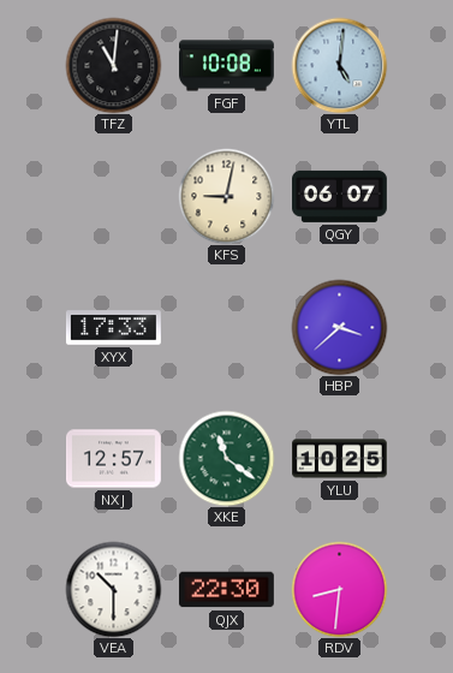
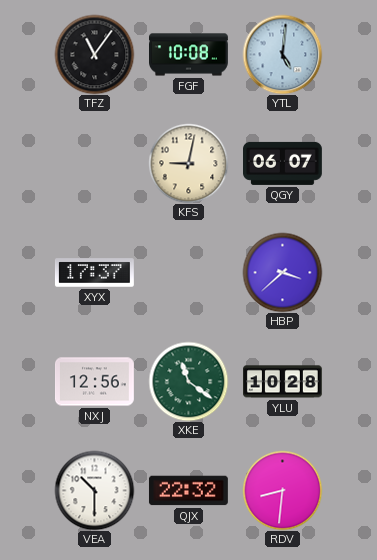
TFZ: 11:01 -> 11:06 (94, 54)
XYX: 17:33 -> 17:37 (95, 273)
NXJ: 12:57 -> 12:56 (95, 382)
YLU: 10:25 -> 10:28 (283, 382)
QJX: 22:30 -> 22:32 (188, 491)
